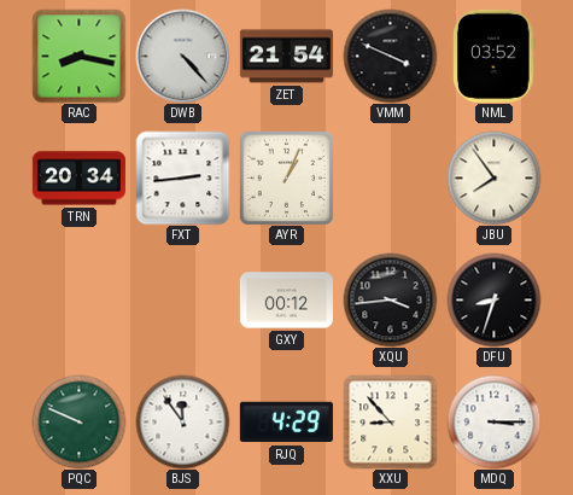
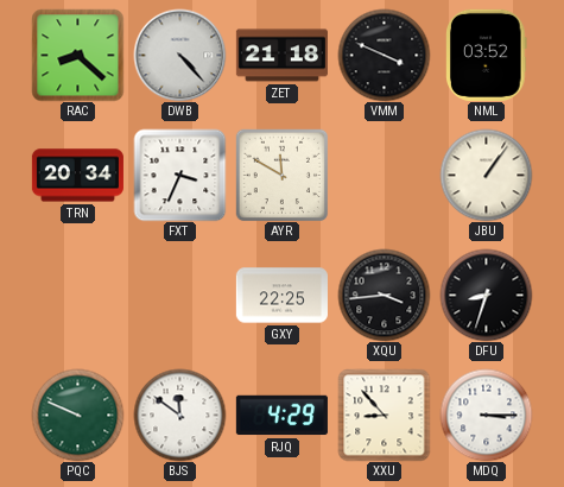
RAC: 8:17 -> 8:22 (77, 55)
ZET: 21:54 -> 21:18 (281, 56)
FXT: 2:44 -> 3:34 (179, 175)
AYR: 1:04 -> 11:50 (281, 175)
JBU: 7:54 -> 1:06 (486, 175)
GXY: 00:12 -> 22:25 (281, 296)
BJS: 11:54 -> 11:51 (179, 415)
